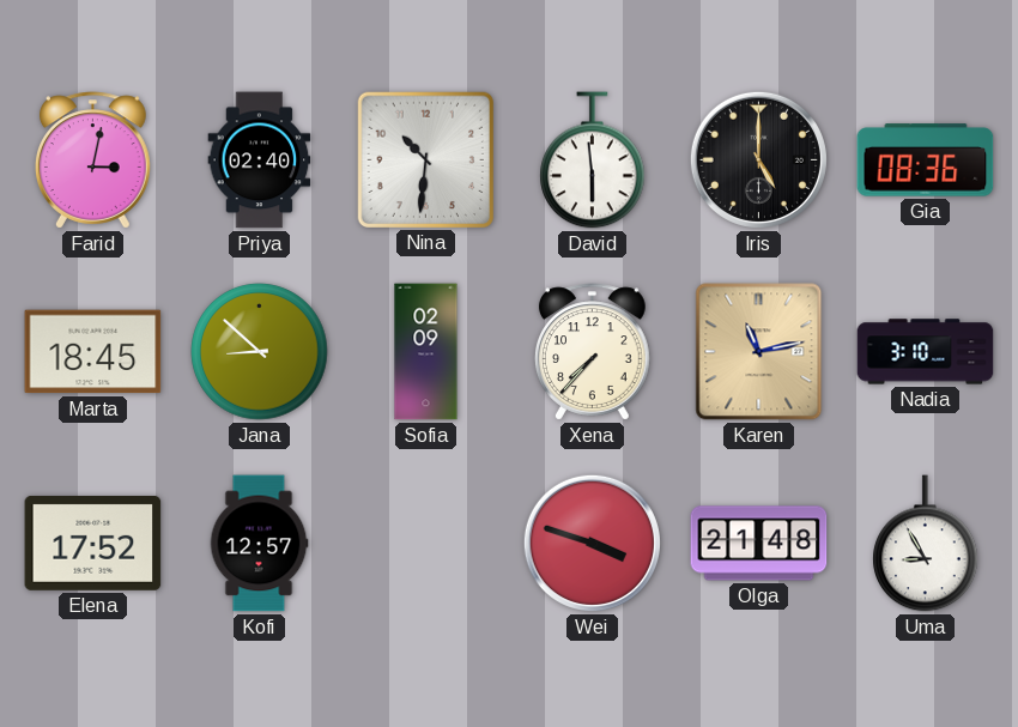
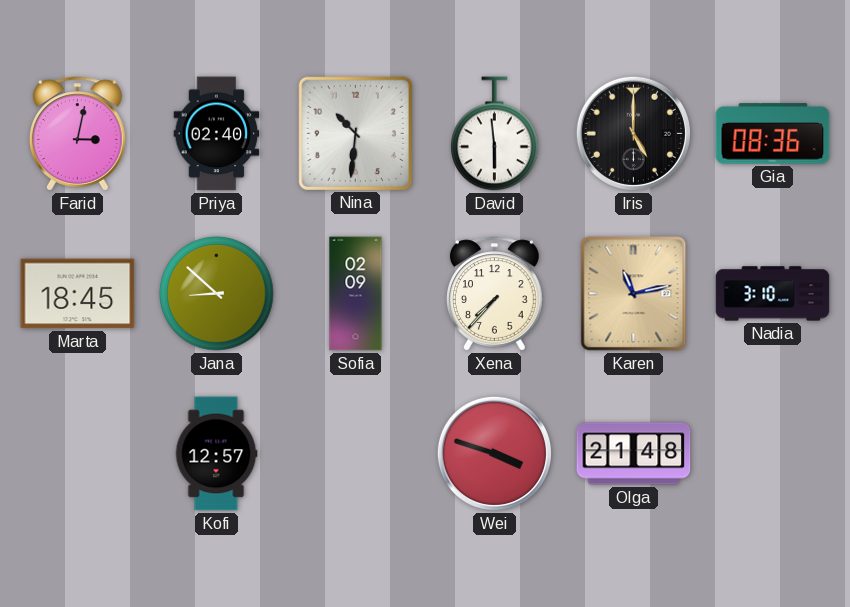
Elena: 17:52 -> none (93, 543)
Uma: 8:55 -> none (926, 544)
